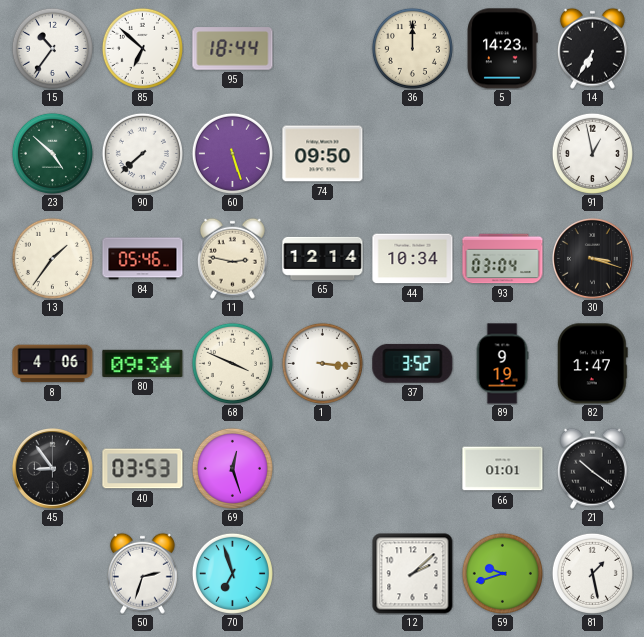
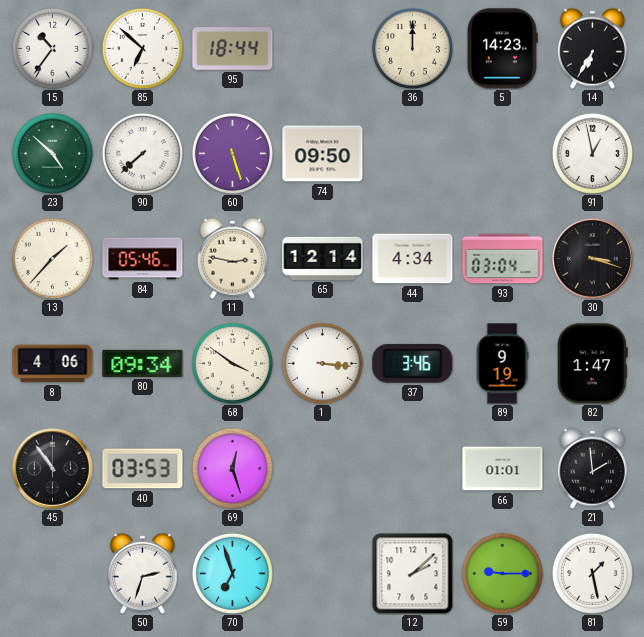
13: 1:36 -> 1:37 (52, 258)
44: 10:34 -> 4:34 (413, 259)
68: 3:49 -> 3:51 (232, 363)
37: 3:52 -> 3:46 (413, 363)
45: 8:54 -> 10:54 (52, 468)
21: 10:21 -> 1:59 (592, 468)
59: 9:42 -> 9:15 (502, 573)
